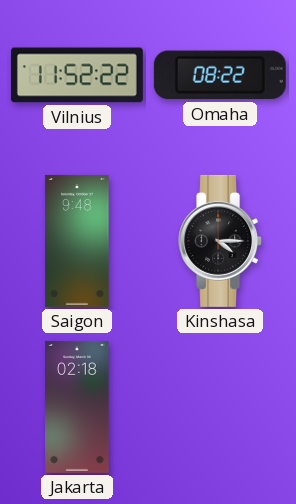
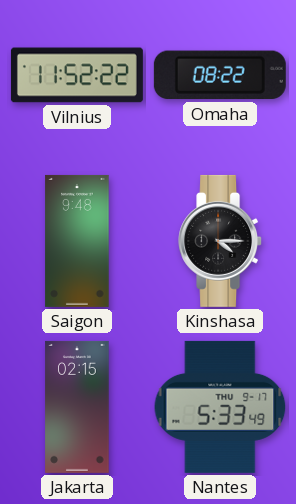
Jakarta: 02:18 -> 02:15 (77, 407)
Nantes: none -> 5:33 (220, 407)
